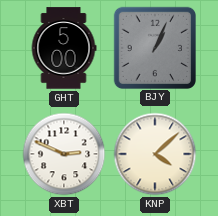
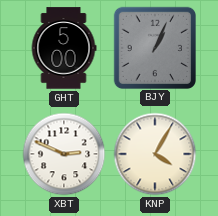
KNP: 4:08 -> 4:05 (155, 154)
